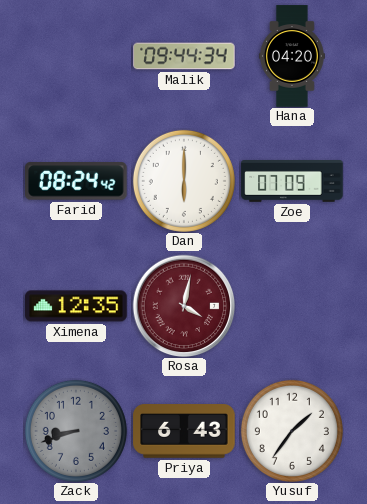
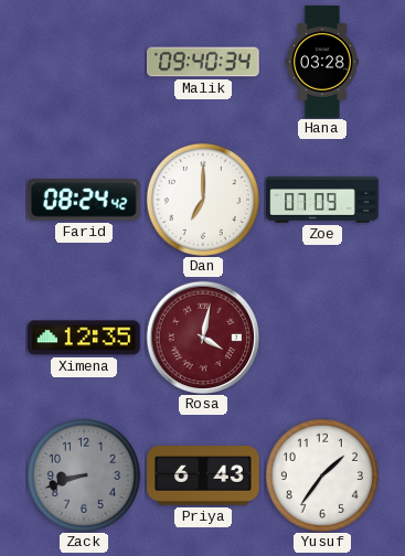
Malik: 09:44 -> 09:40 (203, 62)
Hana: 04:20 -> 03:28 (322, 62)
Dan: 6:00 -> 7:00 (203, 200)
